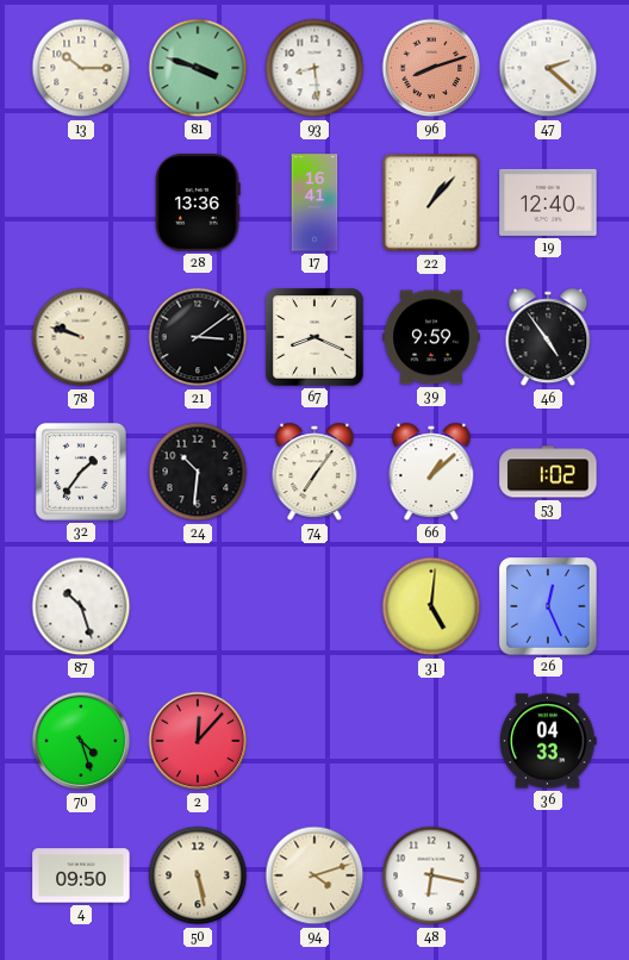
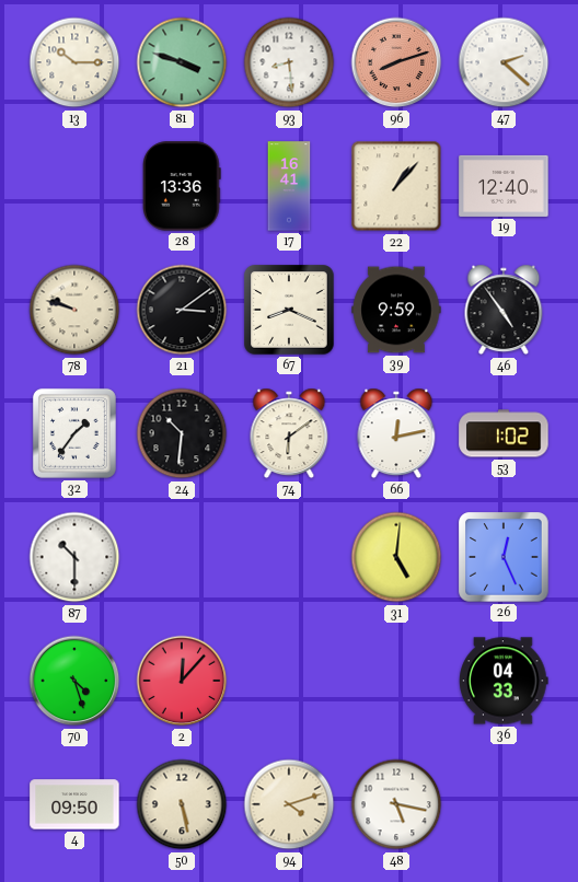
74: 7:06 -> 6:09 (289, 433)
66: 1:08 -> 12:13 (396, 433)
87: 10:27 -> 10:30 (74, 557)
48: 6:17 -> 5:17 (396, 804)
